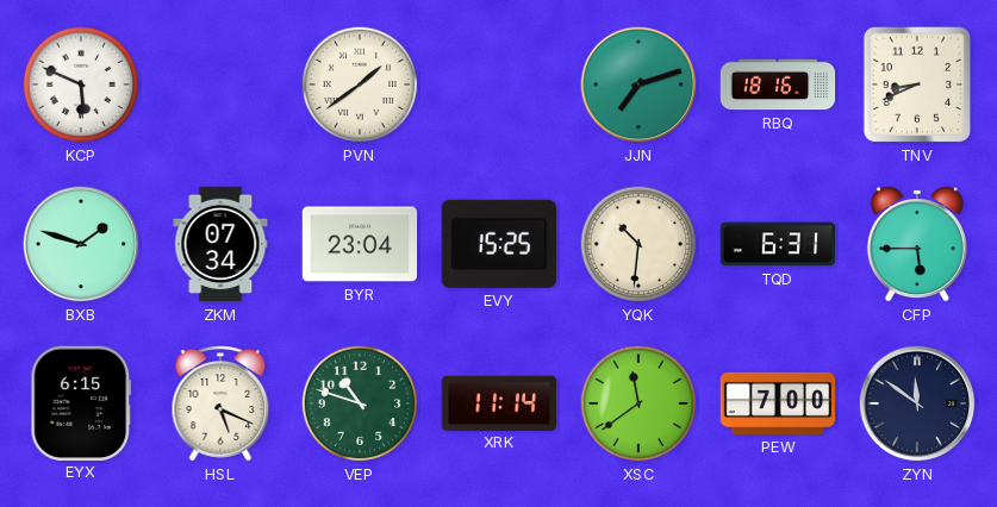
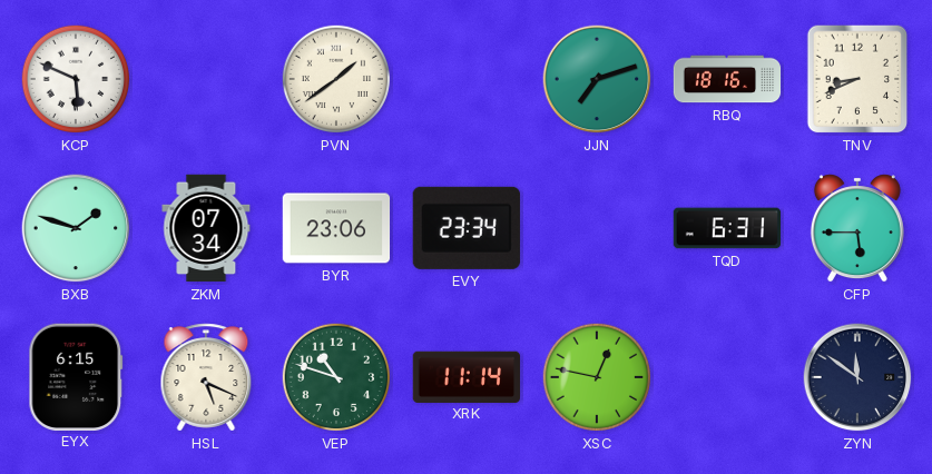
BYR: 23:04 -> 23:06 (336, 228)
EVY: 15:25 -> 23:34 (467, 228)
YQK: 10:31 -> none (638, 244)
XSC: 11:39 -> 12:47 (597, 377)
PEW: 7:00 -> none (778, 403)
